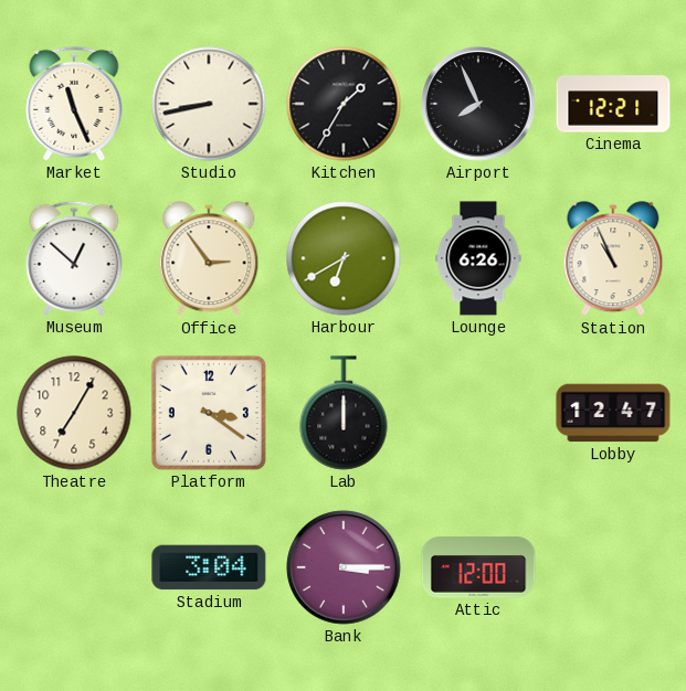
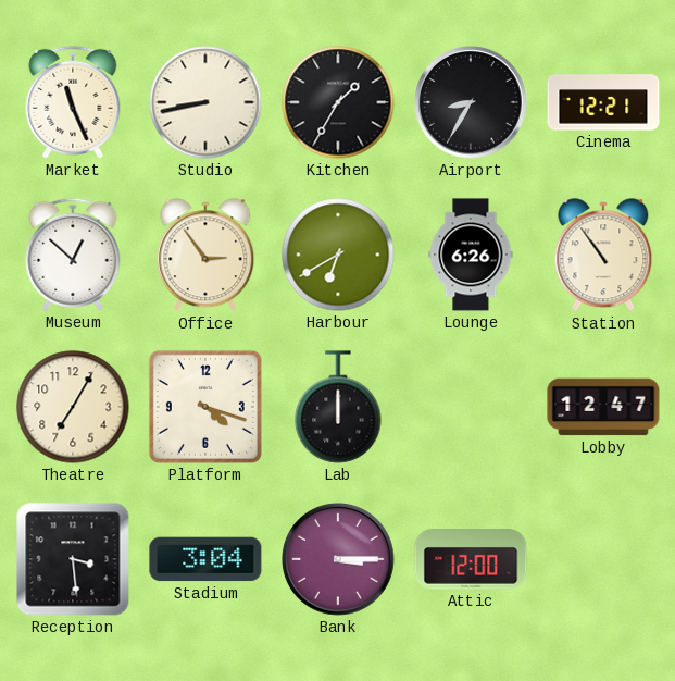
Airport: 7:56 -> 8:35 (471, 102)
Station: 10:56 -> 10:54 (603, 256)
Platform: 3:21 -> 4:18 (205, 407)
Reception: none -> 3:29 (73, 559)
